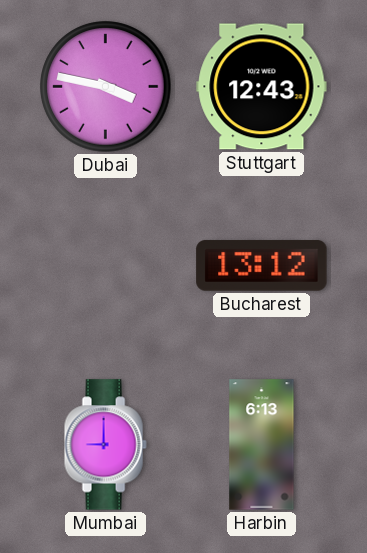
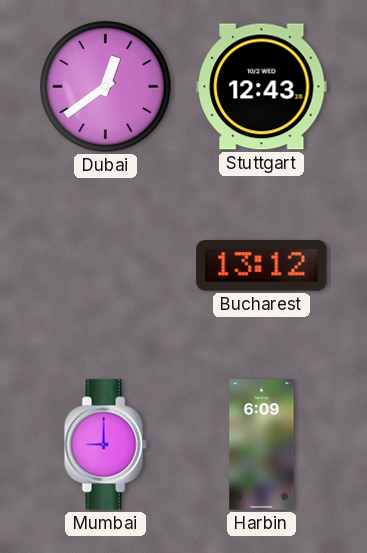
Dubai: 3:47 -> 12:39 (106, 87)
Harbin: 6:13 -> 6:09 (262, 445)
